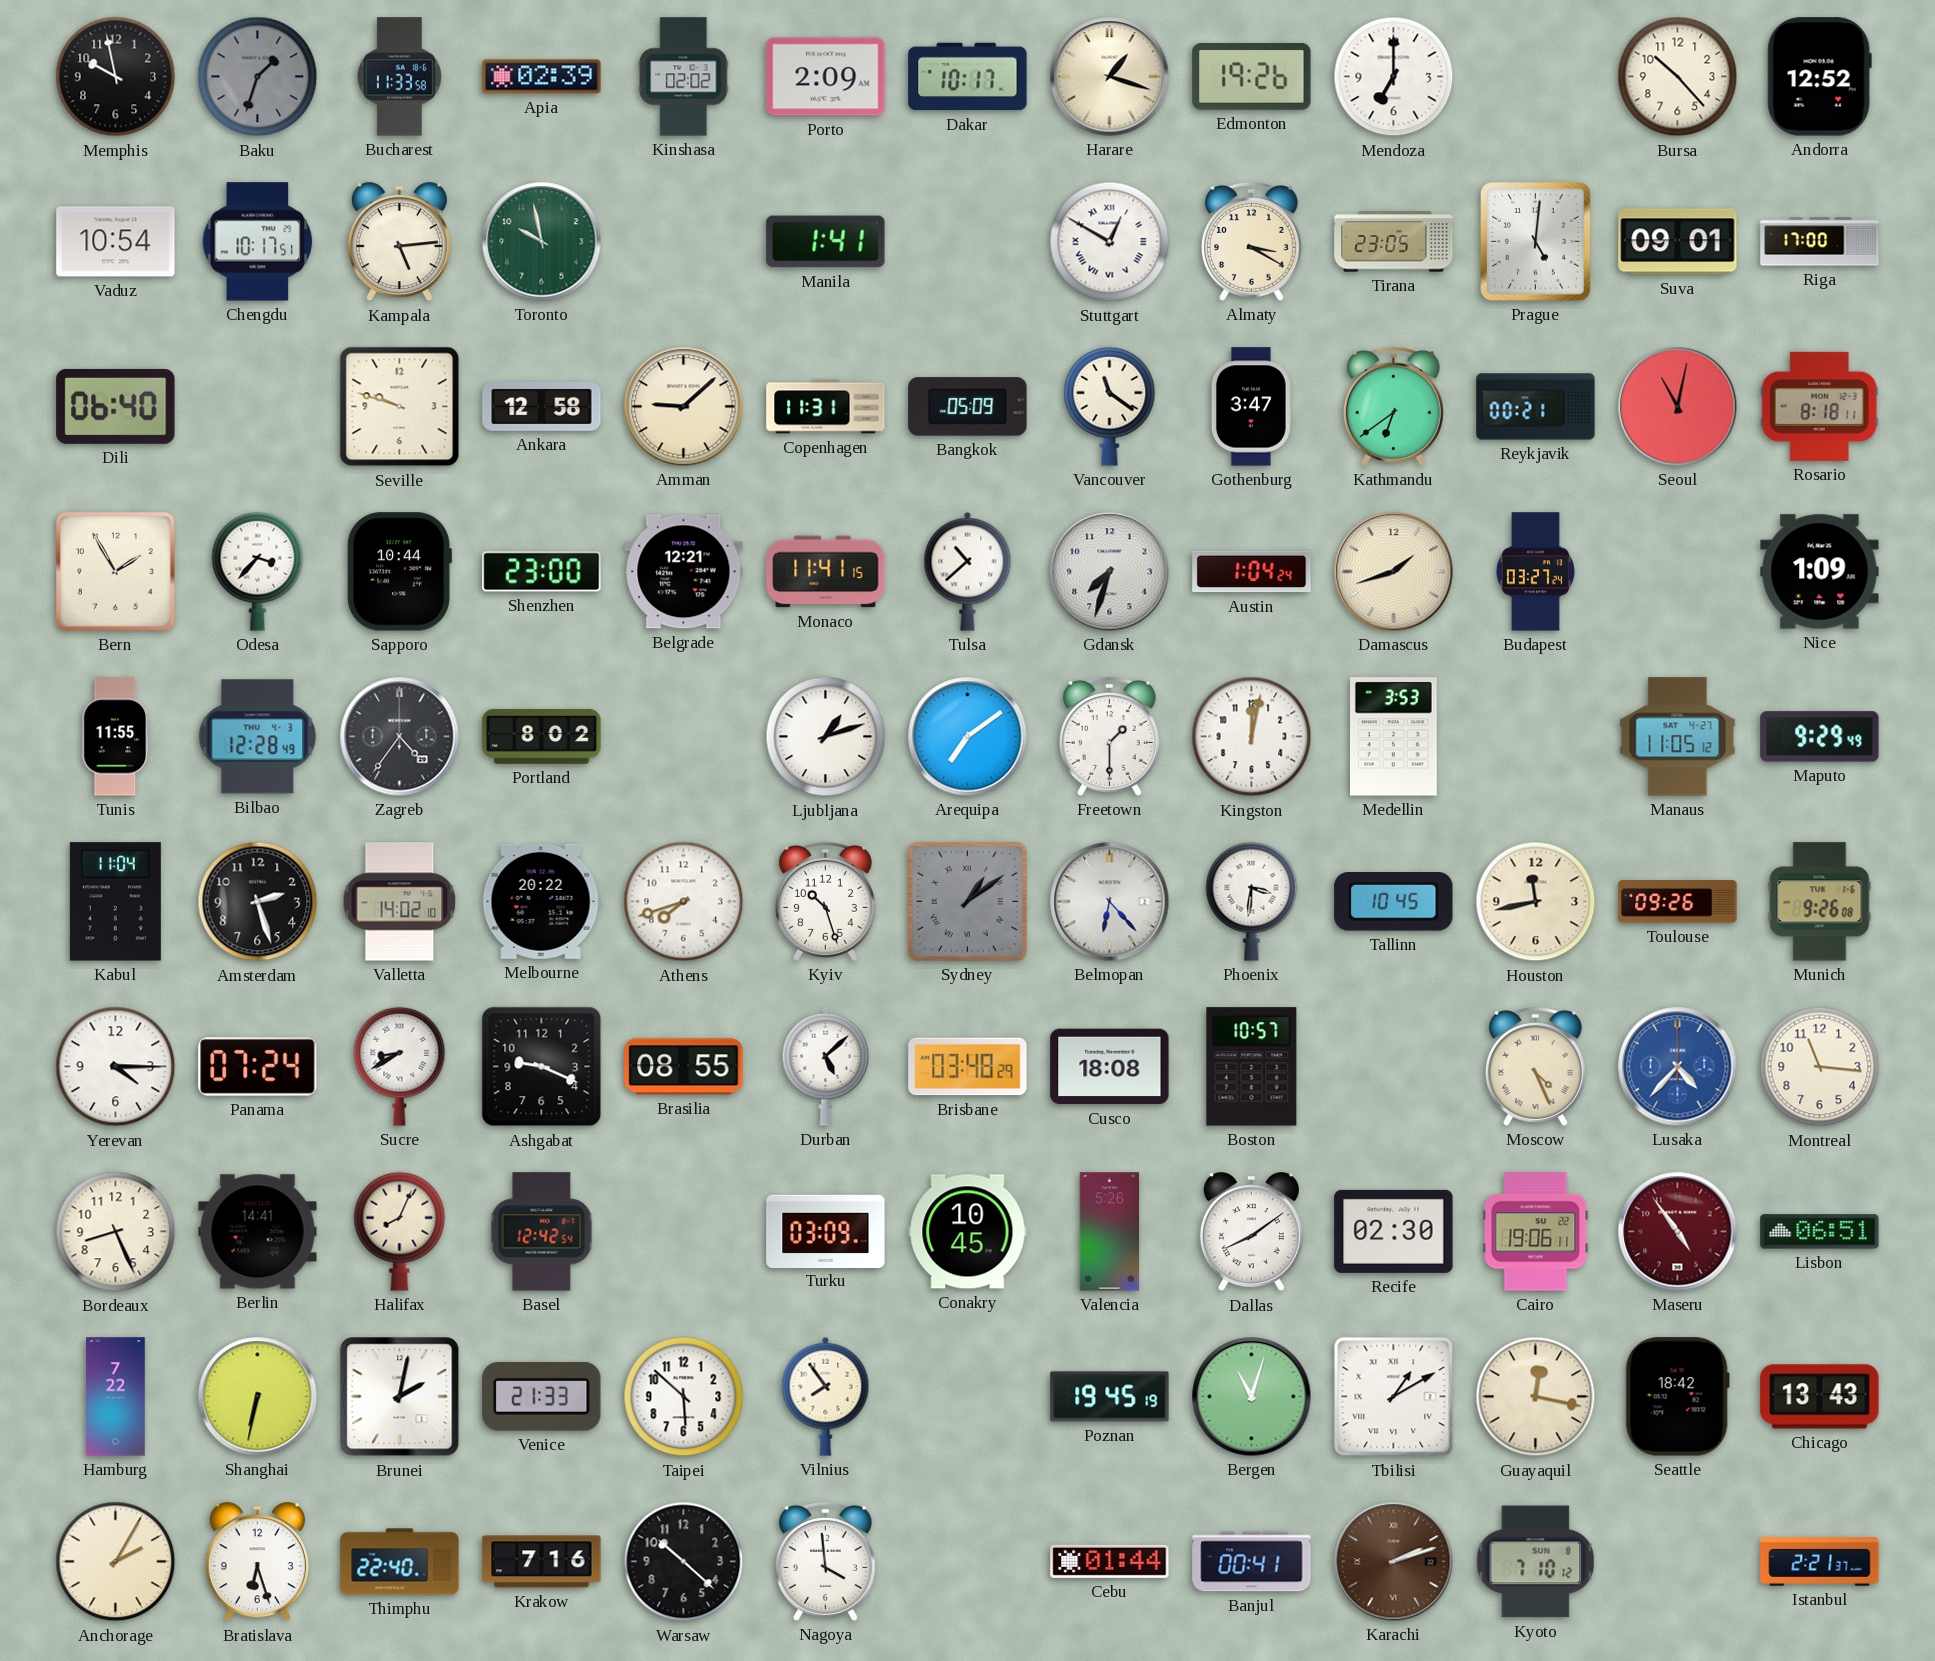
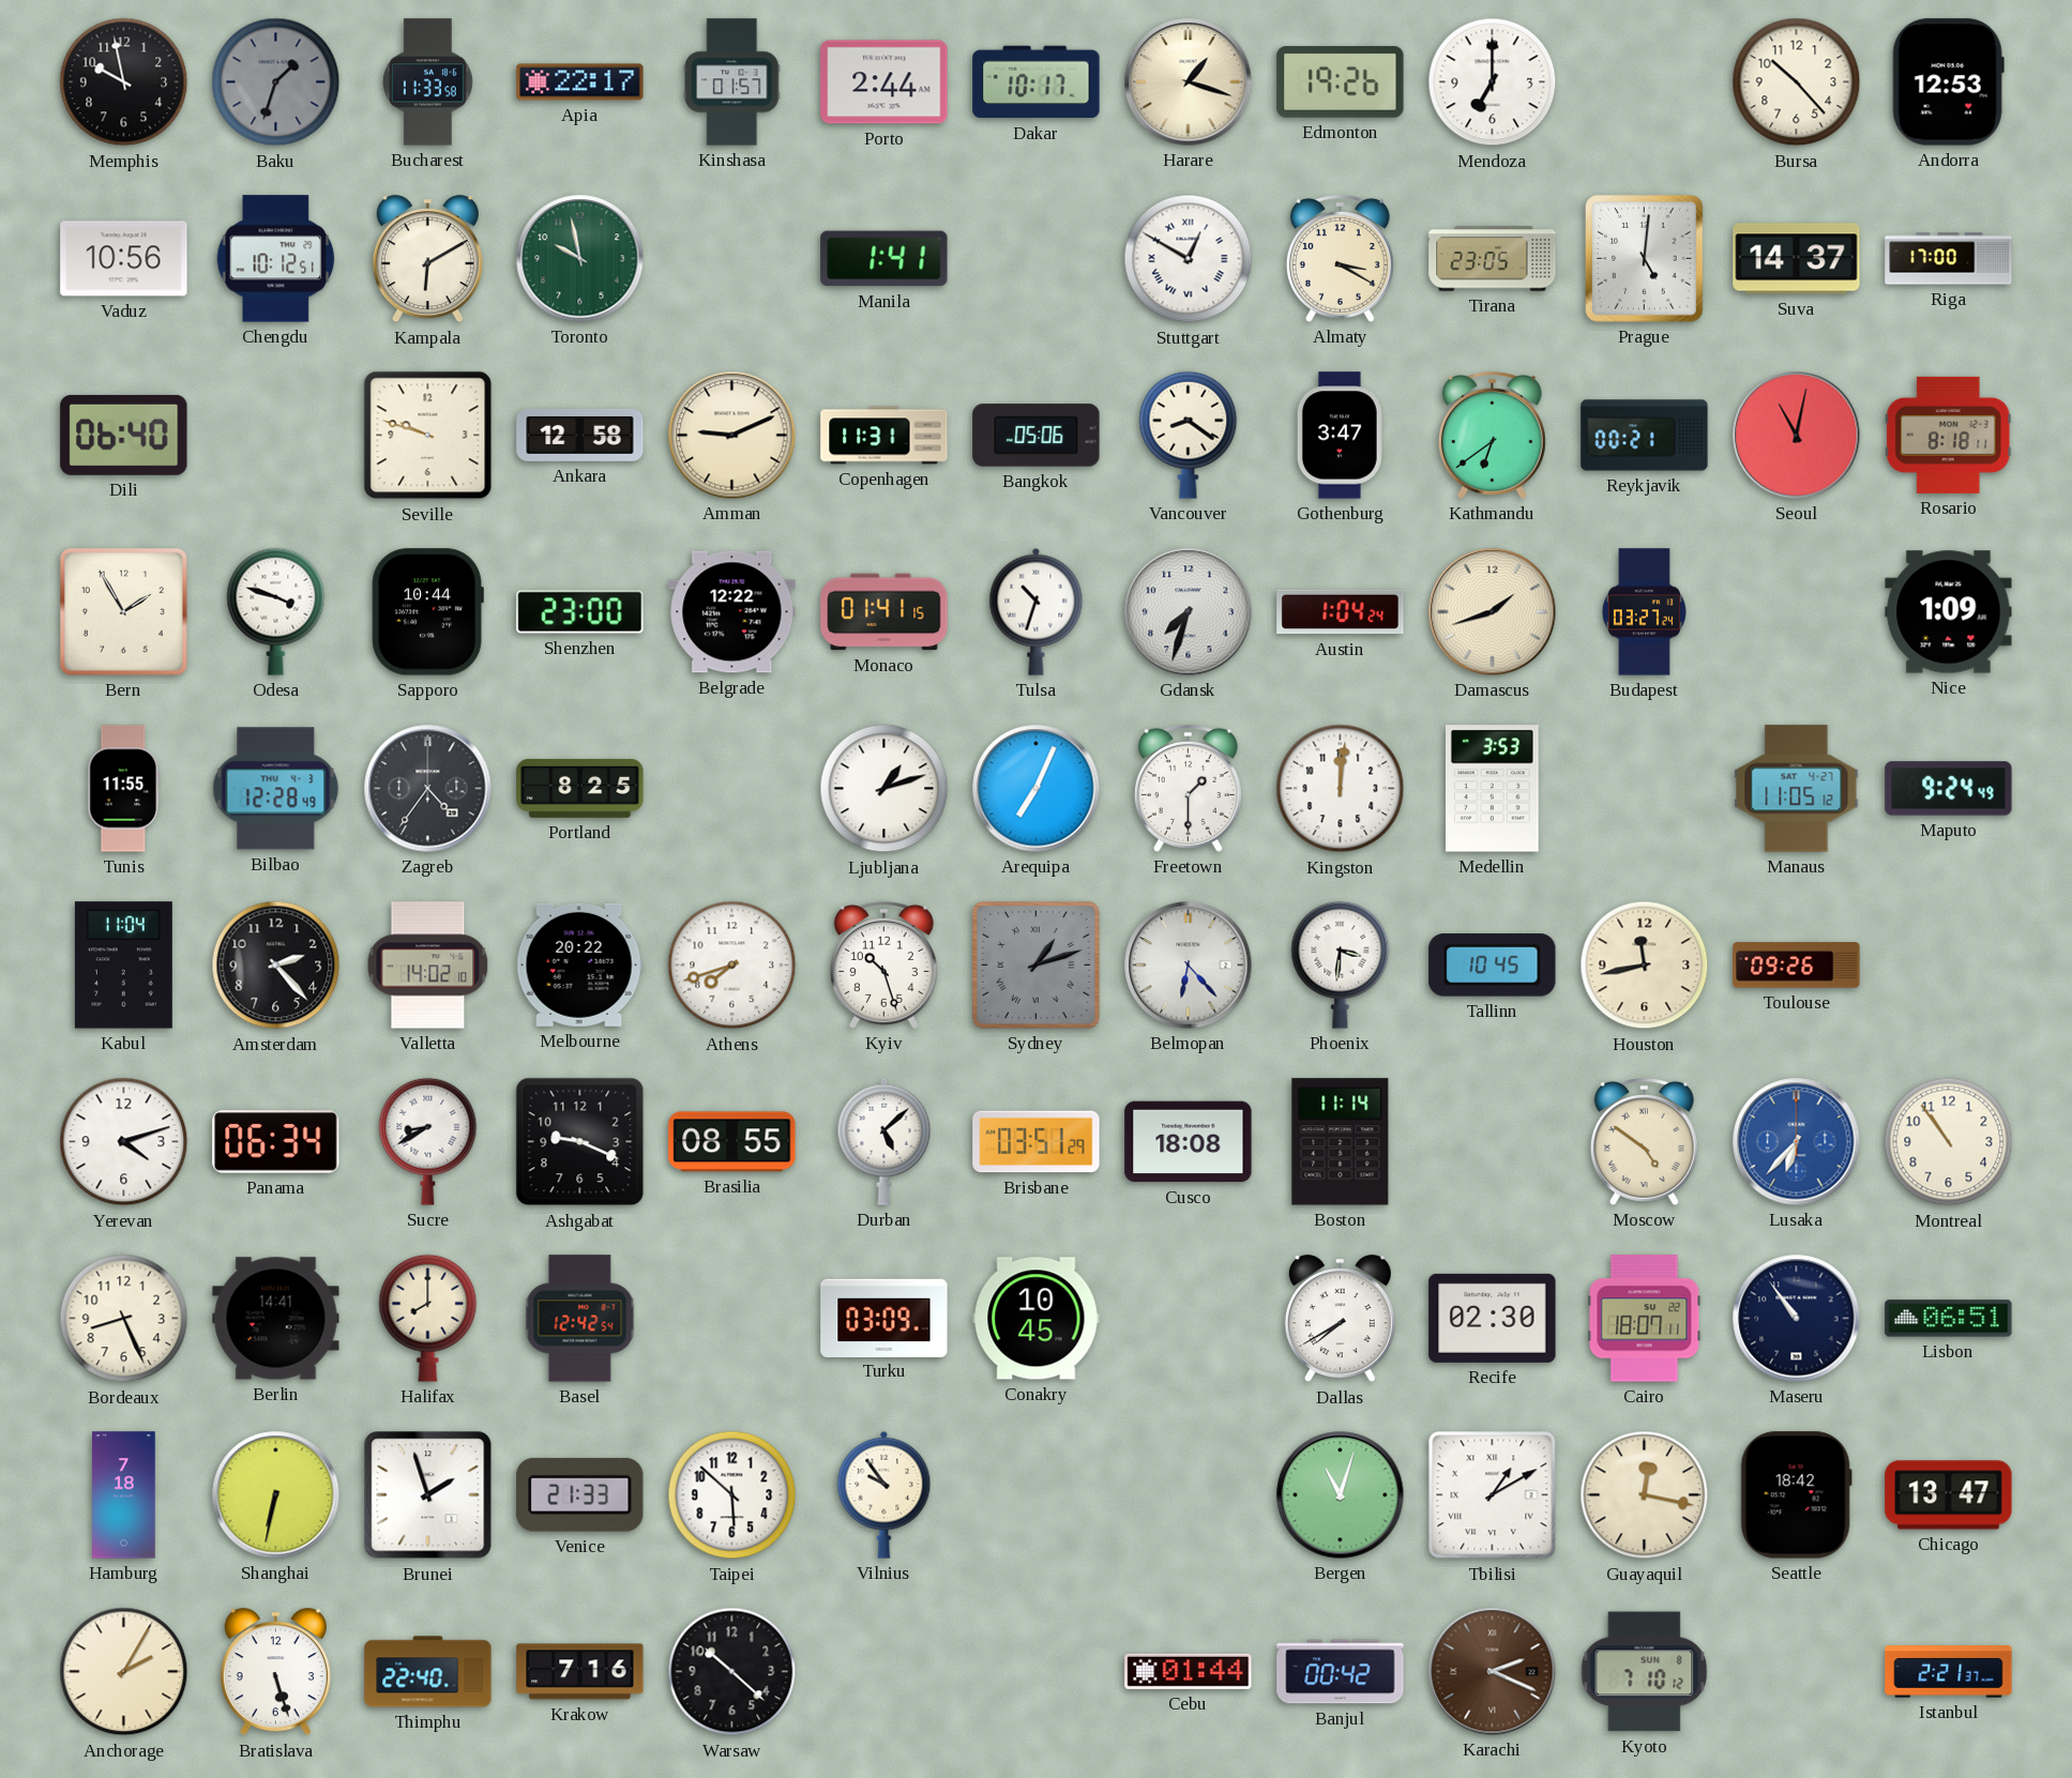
Apia: 02:39 -> 22:17 (580, 82)
Kinshasa: 02:02 -> 01:57 (732, 82)
Porto: 2:09 -> 2:44 (884, 82)
Andorra: 12:52 -> 12:53 (1948, 82)
Vaduz: 10:54 -> 10:56 (124, 259)
Chengdu: 10:17 -> 10:12 (276, 259)
Kampala: 5:14 -> 6:10 (427, 259)
Suva: 09:01 -> 14:37 (1797, 259)
Amman: 9:08 -> 9:11 (732, 436)
Bangkok: 05:09 -> 05:06 (1037, 436)
Vancouver: 11:21 -> 8:21 (1189, 435)
Odesa: 3:37 -> 3:48 (276, 611)
Belgrade: 12:21 -> 12:22 (732, 612)
Monaco: 11:41 -> 01:41 (884, 612)
Tulsa: 10:38 -> 10:33 (1037, 611)
Portland: 8:02 -> 8:25 (580, 788)
Arequipa: 7:09 -> 7:04 (1037, 789)
Kingston: 12:02 -> 12:01 (1341, 789)
Maputo: 9:29 -> 9:24 (1949, 789)
Amsterdam: 2:27 -> 2:23 (276, 966)
Sydney: 1:09 -> 1:12 (1035, 964)
Munich: 9:26 -> none (1820, 902)
Yerevan: 4:15 -> 4:12 (124, 1142)
Panama: 07:24 -> 06:34 (276, 1142)
Brisbane: 03:48 -> 03:51 (1037, 1142)
Boston: 10:57 -> 11:14 (1341, 1142)
Moscow: 4:26 -> 4:51 (1644, 1142)
Lusaka: 4:37 -> 6:37 (1797, 1142)
Montreal: 11:16 -> 10:54 (1949, 1142)
Halifax: 8:04 -> 8:00 (428, 1318)
Valencia: 5:26 -> none (1110, 1232)
Dallas: 8:09 -> 7:40 (1340, 1319)
Cairo: 19:06 -> 18:07 (1645, 1319)
Maseru: 4:54 -> 10:54 (1797, 1319)
Maseru dial: burgundy -> navy (1797, 1319)
Hamburg: 7:22 -> 7:18 (124, 1495)
Brunei: 2:02 -> 1:57 (428, 1495)
Vilnius: 7:54 -> 9:54 (884, 1494)
Poznan: 19:45 -> none (1110, 1397)
Chicago: 13:43 -> 13:47 (1949, 1495)
Bratislava: 6:27 -> 5:27 (275, 1672)
Nagoya: 3:59 -> none (825, 1562)
Banjul: 00:41 -> 00:42 (1341, 1672)
Karachi: 2:12 -> 2:19 (1493, 1672)
